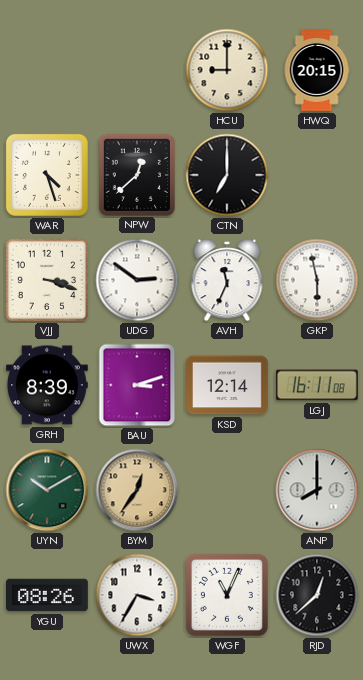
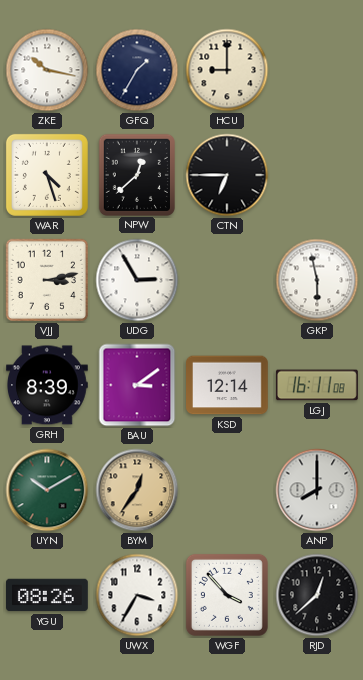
ZKE: none -> 10:17 (47, 70)
GFQ: none -> 1:35 (137, 70)
HWQ: 20:15 -> none (317, 71)
CTN: 7:00 -> 6:45 (227, 175)
VJJ: 3:18 -> 3:13 (47, 280)
UDG: 2:51 -> 2:55 (137, 280)
AVH: 11:34 -> none (227, 280)
BAU: 3:12 -> 3:09 (137, 385)
WGF: 11:04 -> 3:53 (227, 595)
